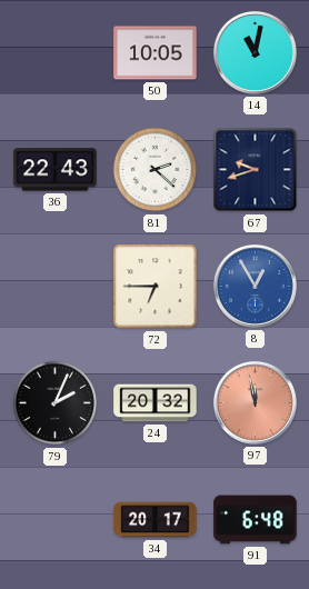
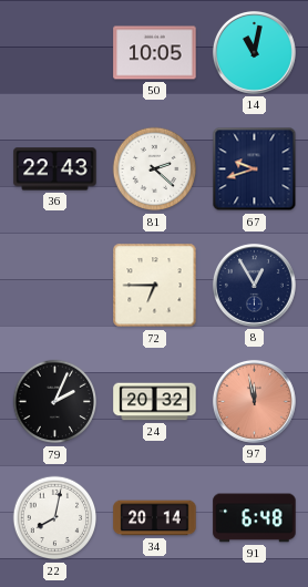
8 dial: blue -> navy (254, 285)
22: none -> 8:02 (55, 518)
34: 20:17 -> 20:14 (155, 518)
